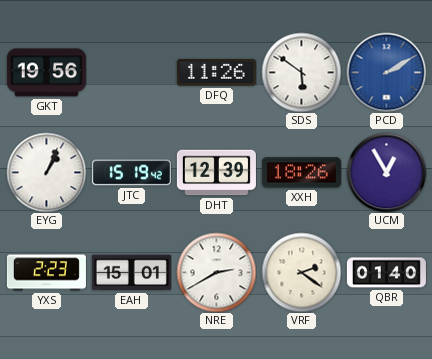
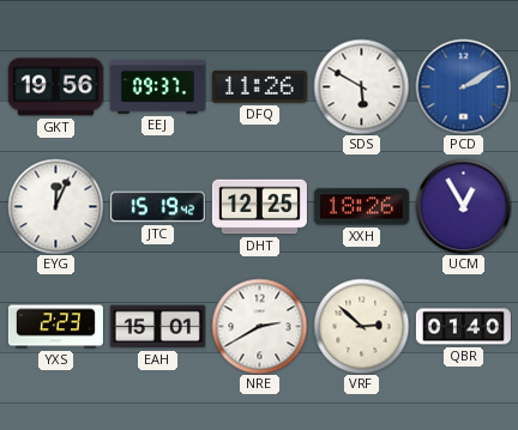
EEJ: none -> 09:37 (157, 87)
SDS: 5:51 -> 5:50 (361, 86)
EYG: 1:04 -> 12:04 (55, 206)
DHT: 12:39 -> 12:25 (259, 207)
VRF: 2:21 -> 2:52 (361, 326)
